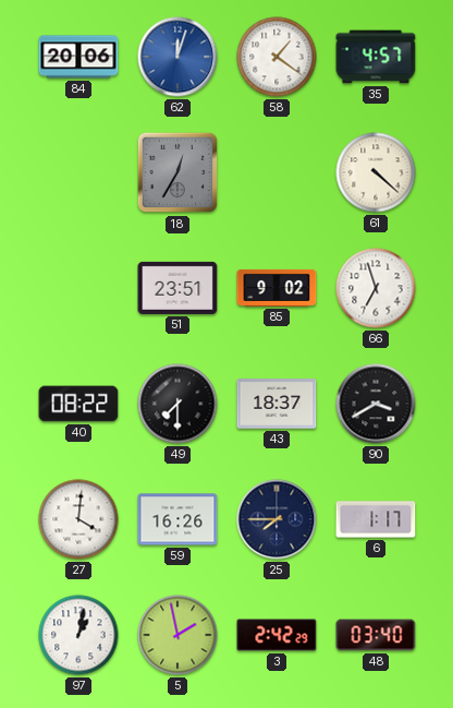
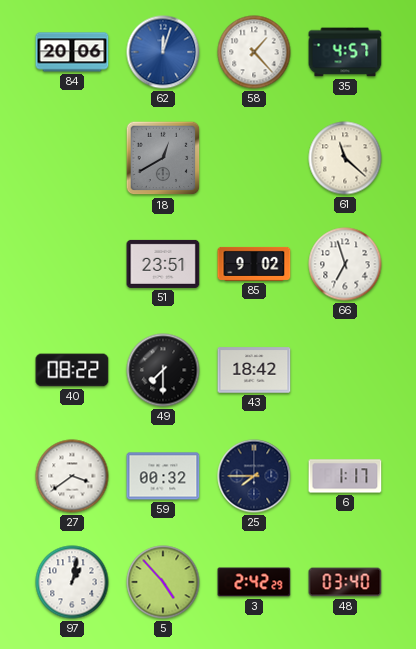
58: 1:21 -> 1:23 (254, 52)
18: 12:35 -> 12:40 (163, 158)
61: 4:22 -> 11:22 (345, 158)
43: 18:37 -> 18:42 (254, 370)
90: 3:40 -> none (376, 404)
27: 4:01 -> 3:39 (72, 476)
59: 16:26 -> 00:32 (163, 476)
5: 1:58 -> 4:53 (163, 582)
